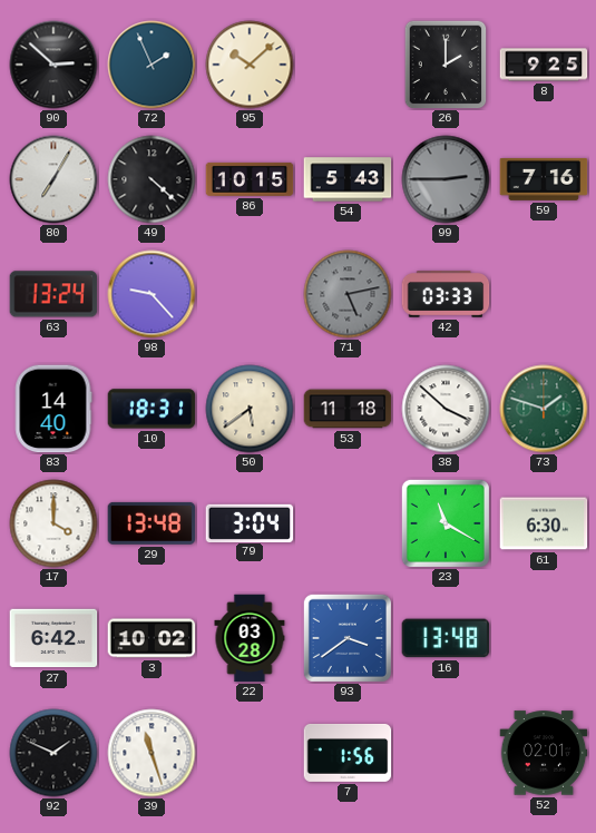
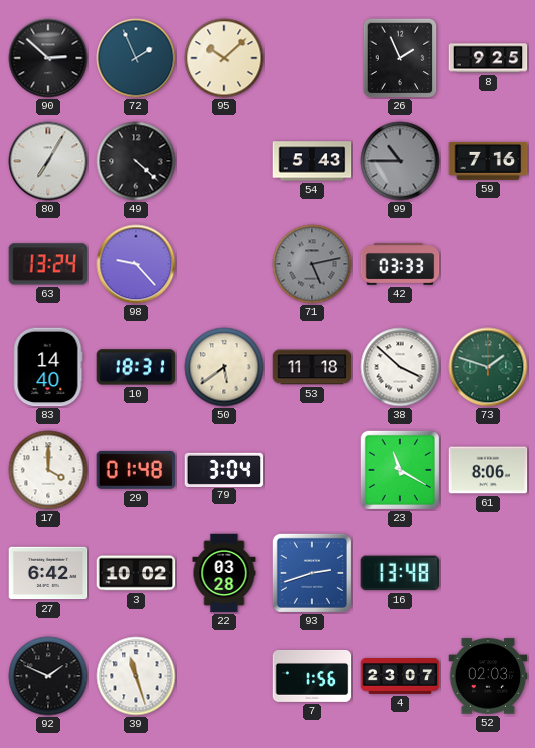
26: 2:00 -> 1:56 (400, 58)
86: 10:15 -> none (250, 179)
99: 2:45 -> 10:45 (400, 161)
29: 13:48 -> 01:48 (136, 470)
61: 6:30 -> 8:06 (488, 470)
93: 3:39 -> 2:42 (312, 573)
4: none -> 23:07 (400, 677)
52: 02:01 -> 02:03 (488, 676)
